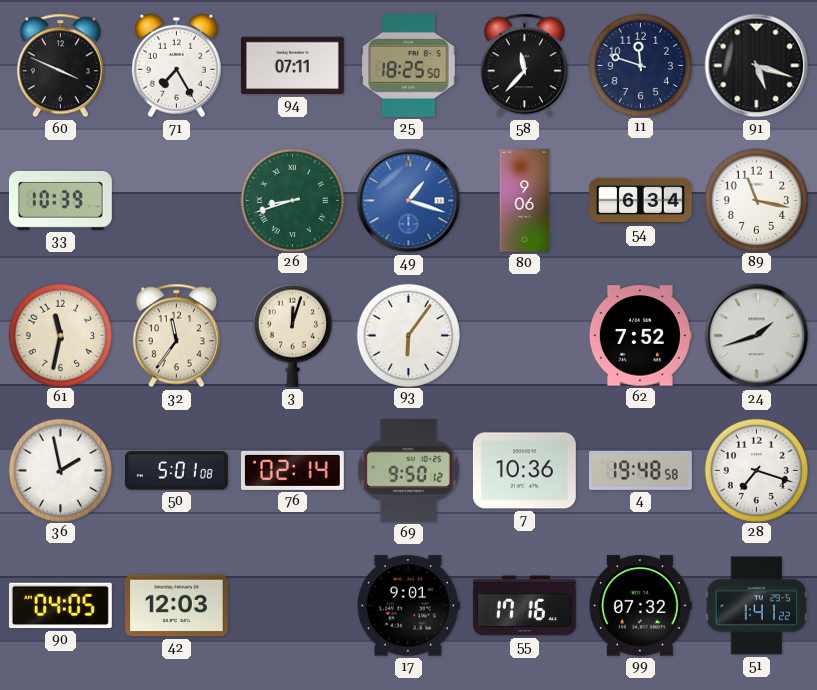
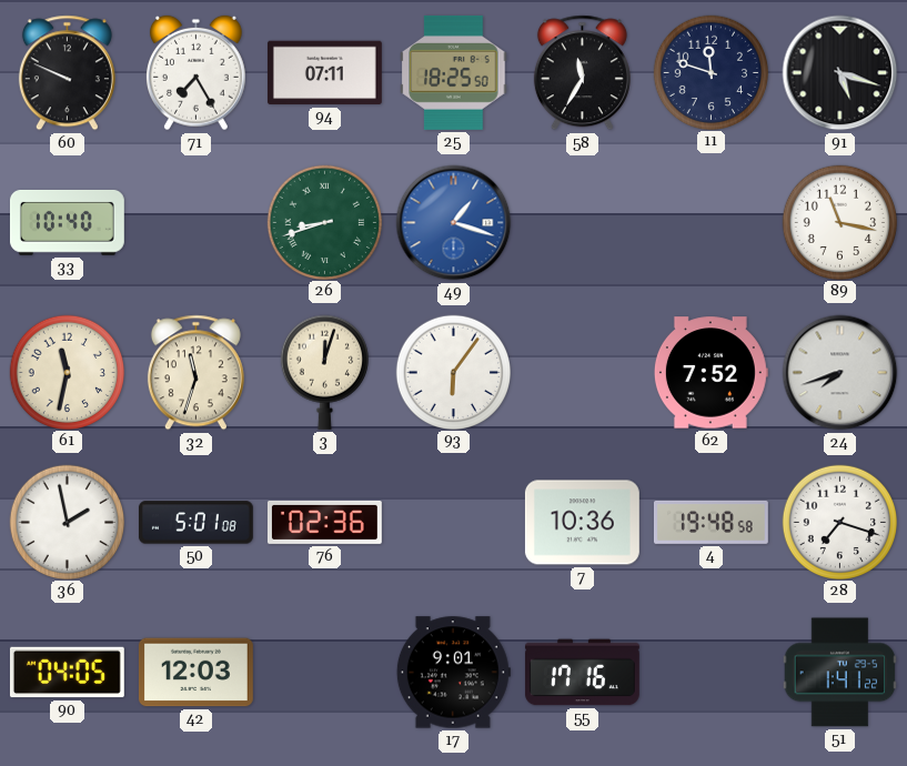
60: 3:49 -> 9:49 (67, 73)
58: 11:37 -> 11:35 (582, 73)
33: 10:39 -> 10:40 (67, 222)
80: 9:06 -> none (525, 201)
54: 6:34 -> none (640, 201)
32: 11:36 -> 11:33 (195, 373)
24: 1:42 -> 7:42 (840, 373)
76: 02:14 -> 02:36 (324, 522)
69: 9:50 -> none (409, 470)
99: 07:32 -> none (640, 606)
